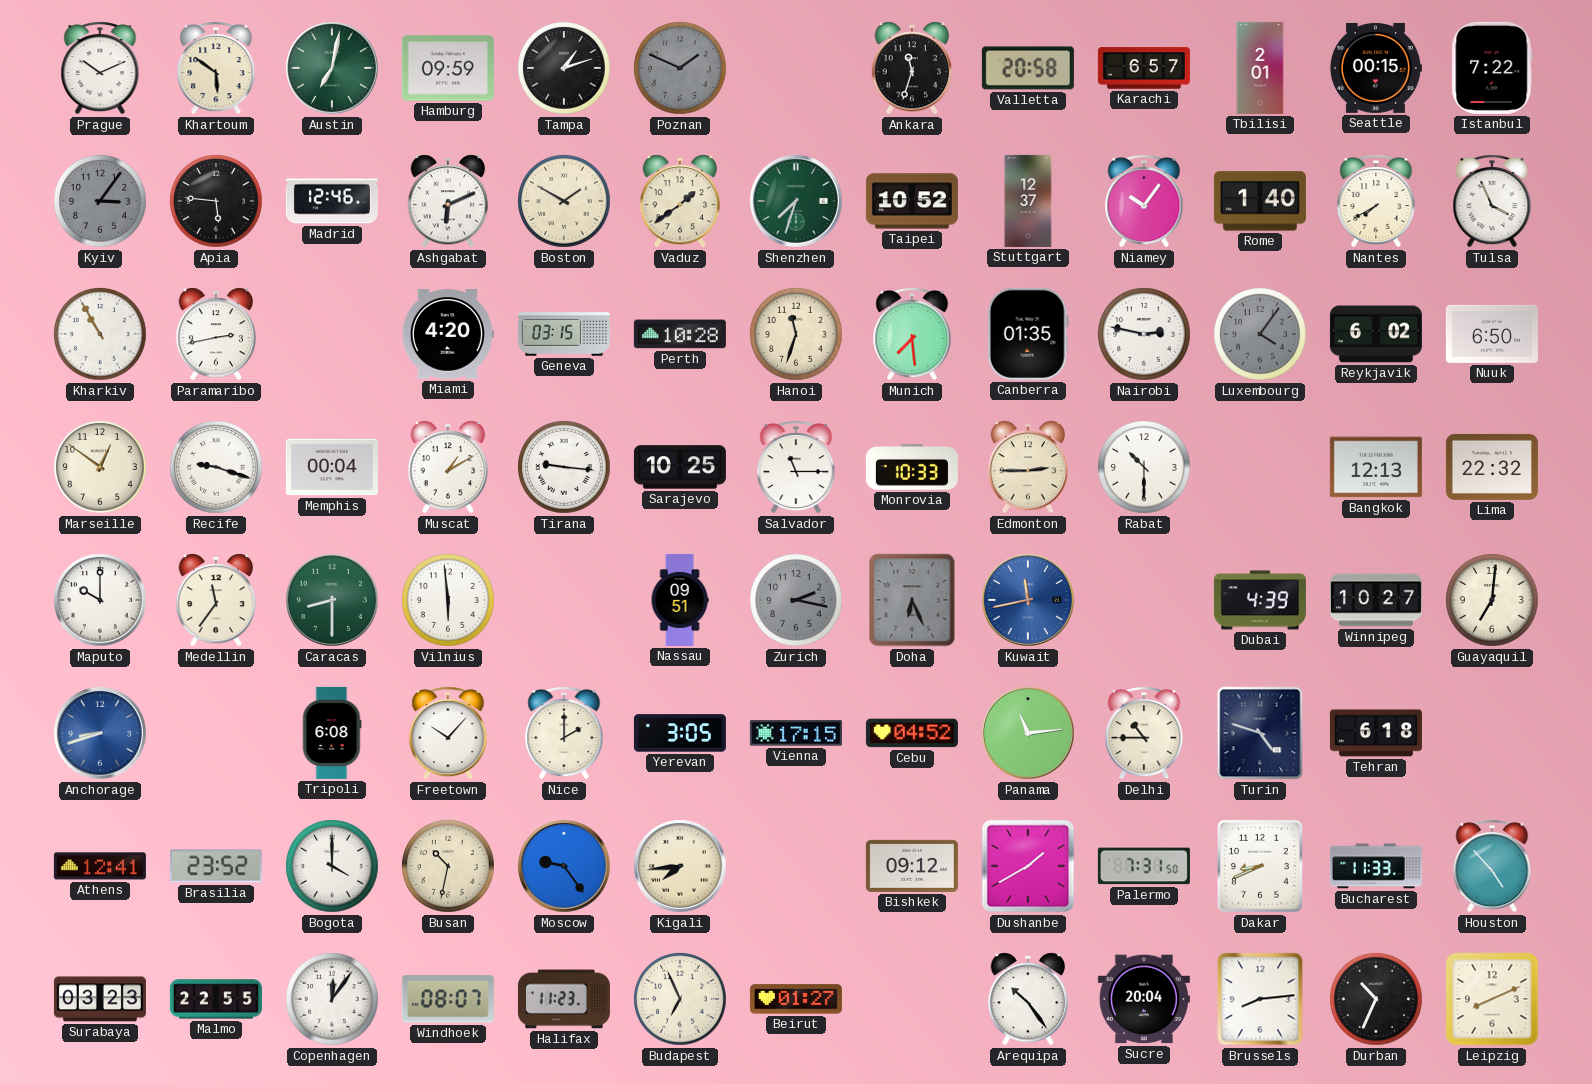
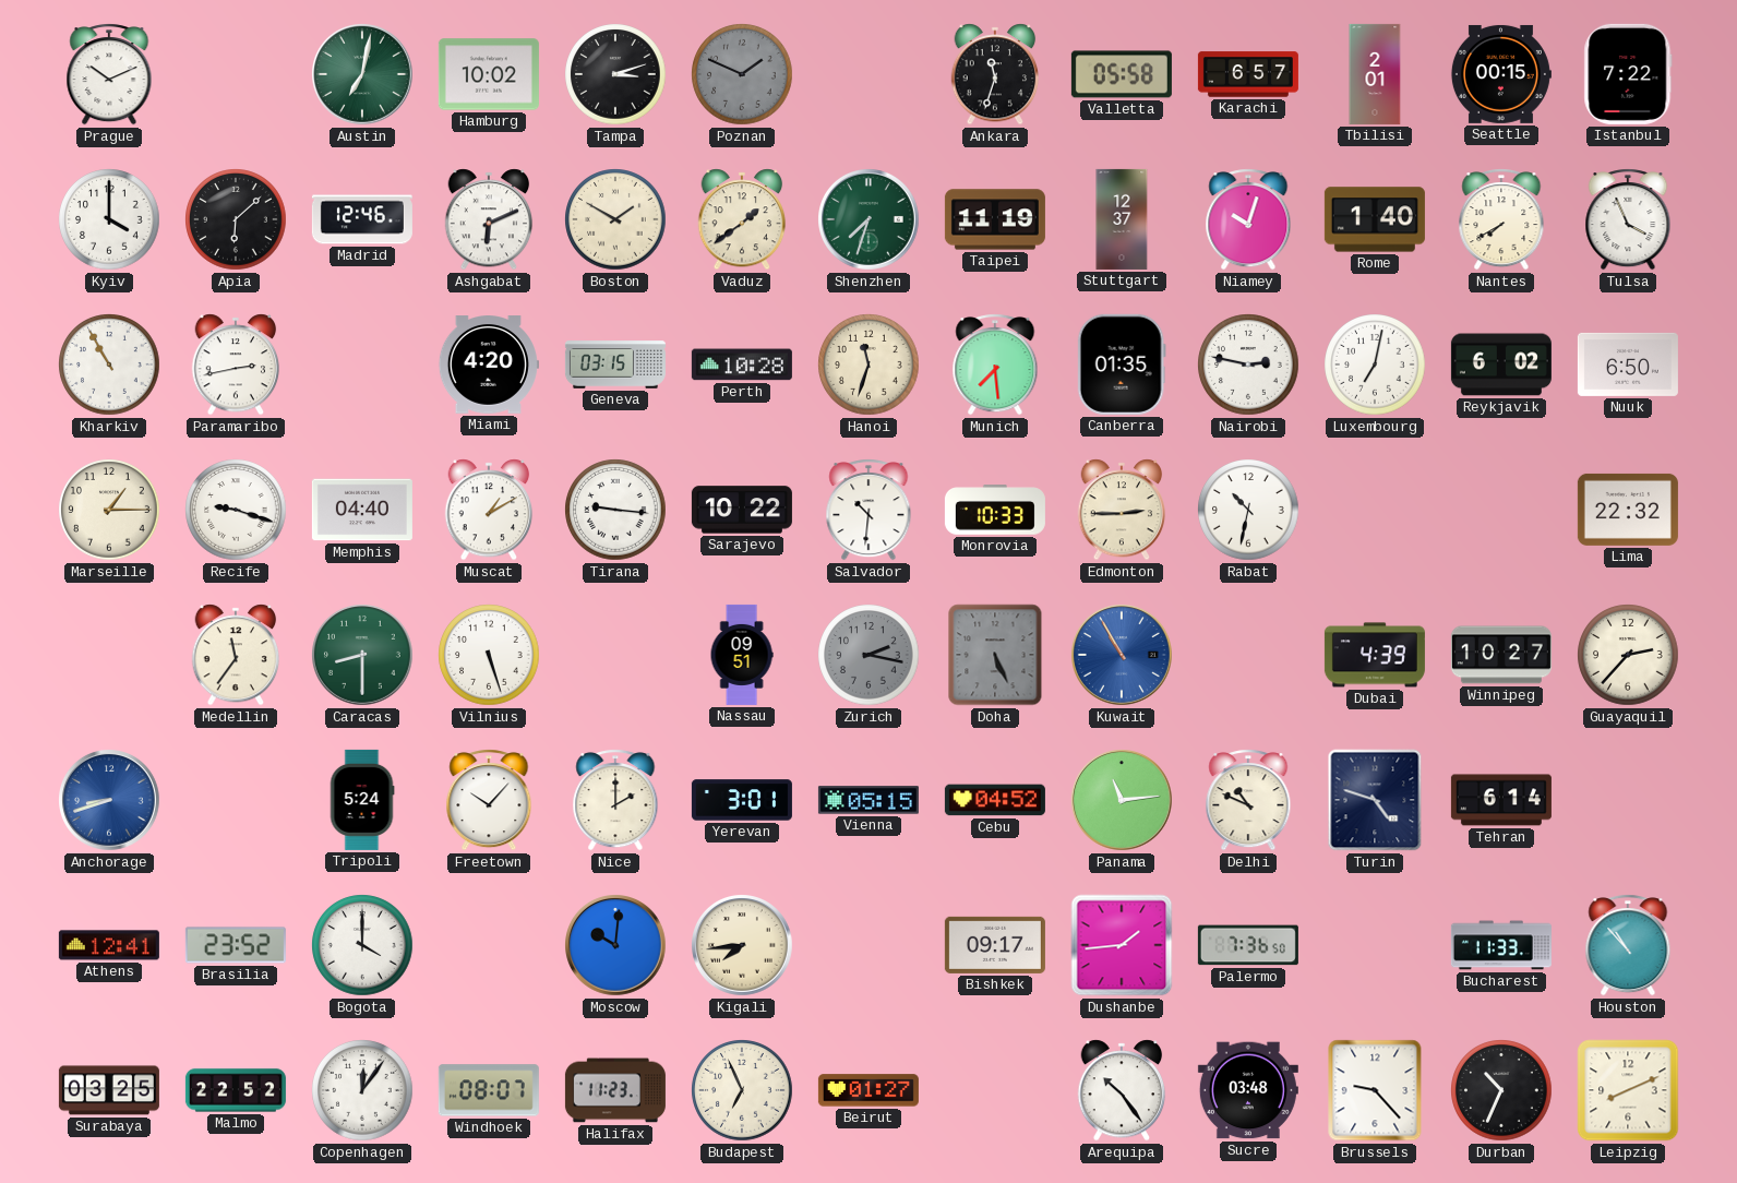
Khartoum: 5:51 -> none (216, 68)
Hamburg: 09:59 -> 10:02 (489, 74)
Tampa: 1:12 -> 3:12 (615, 74)
Valletta: 20:58 -> 05:58 (1122, 74)
Kyiv: 3:06 -> 4:00 (109, 219)
Kyiv dial: grey -> white (109, 219)
Apia: 5:46 -> 6:08 (236, 219)
Taipei: 10:52 -> 11:19 (995, 219)
Niamey: 10:06 -> 10:03 (1248, 219)
Luxembourg: 4:06 -> 7:02 (1375, 365)
Luxembourg dial: grey -> white (1375, 365)
Marseille: 12:51 -> 1:15 (109, 510)
Memphis: 00:04 -> 04:40 (362, 510)
Sarajevo: 10:25 -> 10:22 (742, 510)
Salvador: 11:15 -> 10:31 (868, 510)
Rabat: 10:30 -> 10:32 (1248, 510)
Bangkok: 12:13 -> none (1376, 467)
Maputo: 10:00 -> none (101, 601)
Vilnius: 5:59 -> 5:27 (489, 655)
Doha: 6:26 -> 5:26 (995, 655)
Kuwait: 11:43 -> 10:55 (1123, 656)
Guayaquil: 7:01 -> 2:37 (1628, 655)
Tripoli: 6:08 -> 5:24 (362, 800)
Yerevan: 3:05 -> 3:01 (742, 800)
Vienna: 17:15 -> 05:15 (868, 800)
Delhi: 10:45 -> 10:49 (1248, 800)
Tehran: 6:18 -> 6:14 (1501, 800)
Busan: 10:32 -> none (448, 866)
Moscow: 9:24 -> 10:01 (616, 946)
Bishkek: 09:12 -> 09:17 (995, 945)
Dushanbe: 1:40 -> 1:44 (1122, 945)
Palermo: 7:31 -> 7:36 (1248, 945)
Dakar: 8:41 -> none (1260, 866)
Houston: 4:53 -> 10:53 (1628, 945)
Surabaya: 03:23 -> 03:25 (109, 1090)
Malmo: 22:55 -> 22:52 (236, 1090)
Sucre: 20:04 -> 03:48 (1248, 1090)
Brussels: 8:14 -> 9:23 (1375, 1090)
